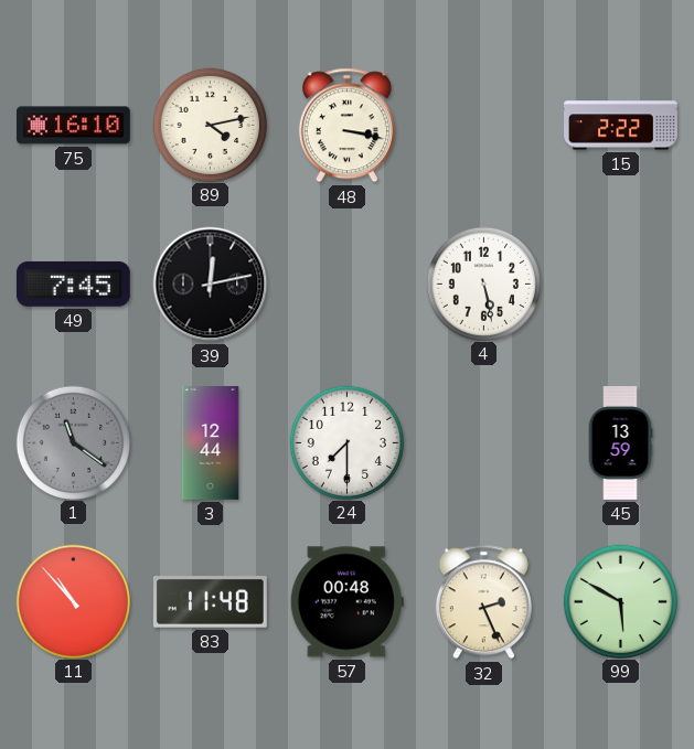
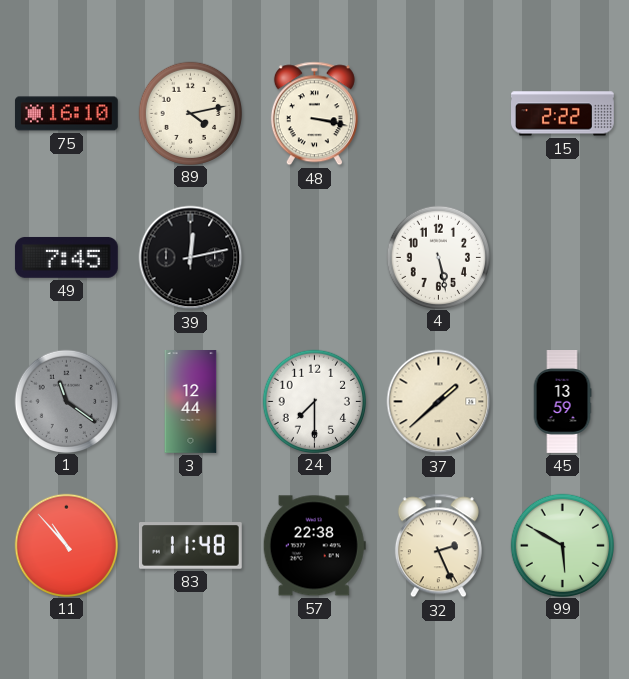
37: none -> 1:38 (439, 402)
57: 00:48 -> 22:38 (314, 546)
